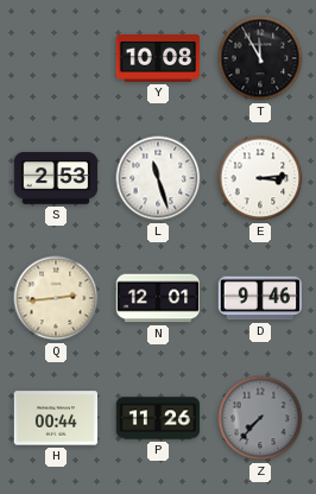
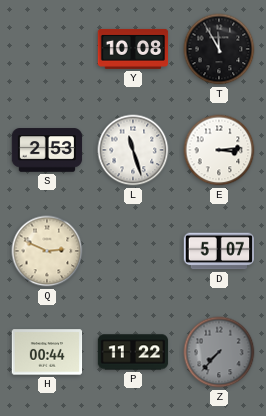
Q: 2:44 -> 2:49 (47, 251)
N: 12:01 -> none (158, 298)
D: 9:46 -> 5:07 (219, 251)
P: 11:26 -> 11:22 (133, 352)
